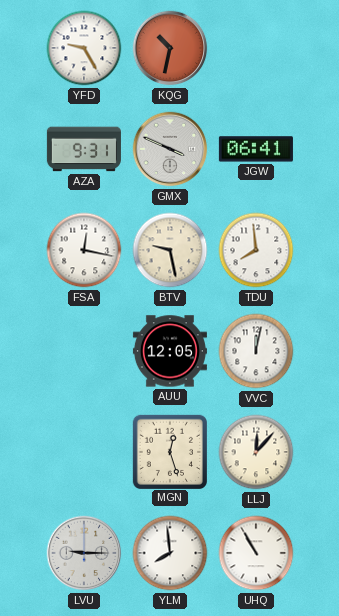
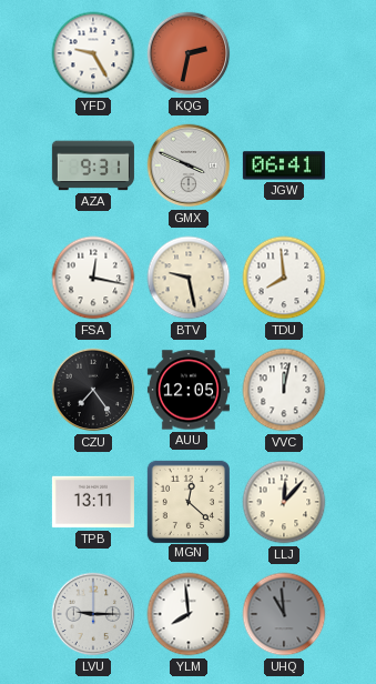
KQG: 10:32 -> 2:32 (189, 53)
CZU: none -> 7:24 (93, 390)
TPB: none -> 13:11 (93, 502)
MGN: 12:27 -> 12:22 (187, 501)
UHQ: 10:55 -> 10:59 (284, 614)
UHQ dial: white -> grey (284, 614)
